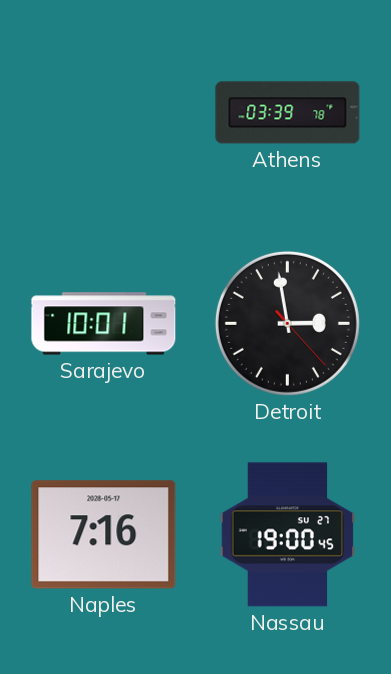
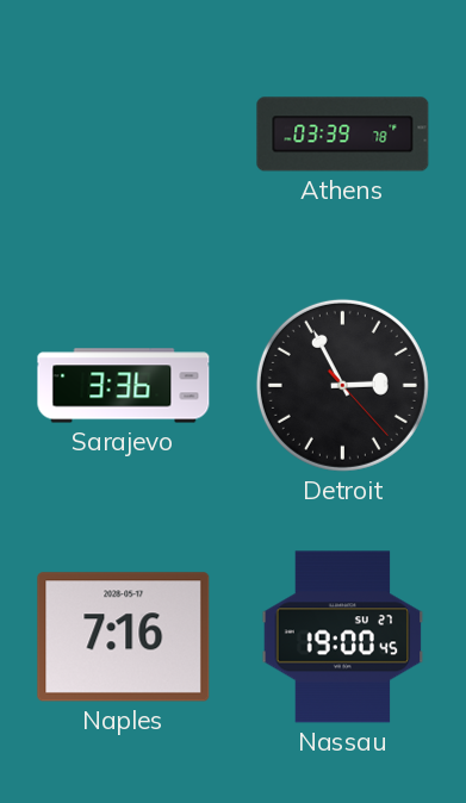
Sarajevo: 10:01 -> 3:36 (124, 386)
Detroit: 2:58 -> 2:55 (342, 385)
